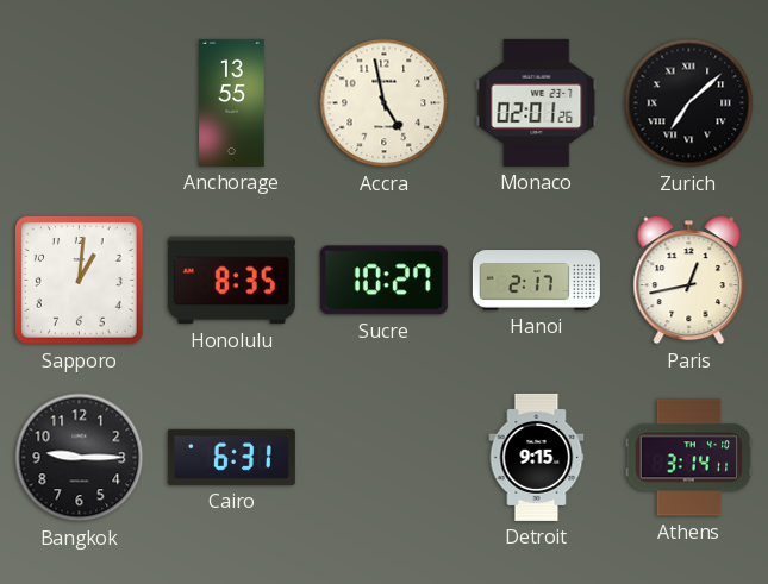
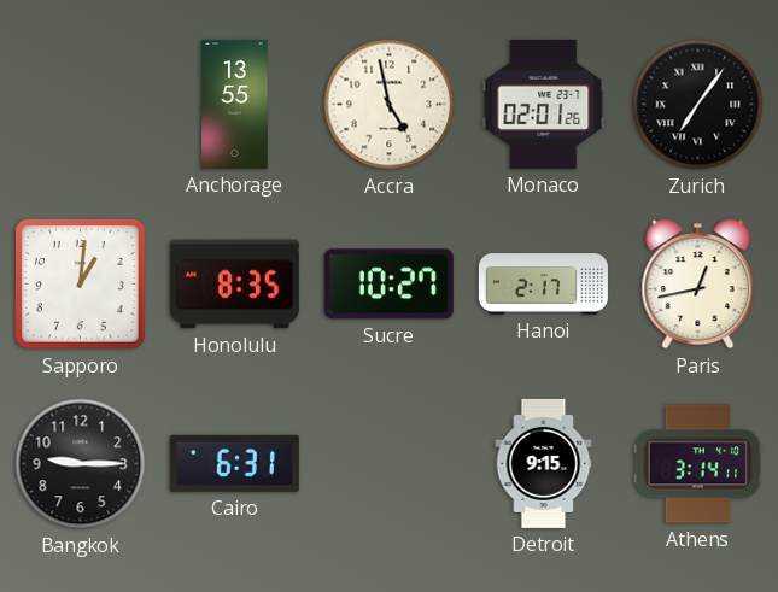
Zurich: 7:08 -> 7:06 (698, 105)
